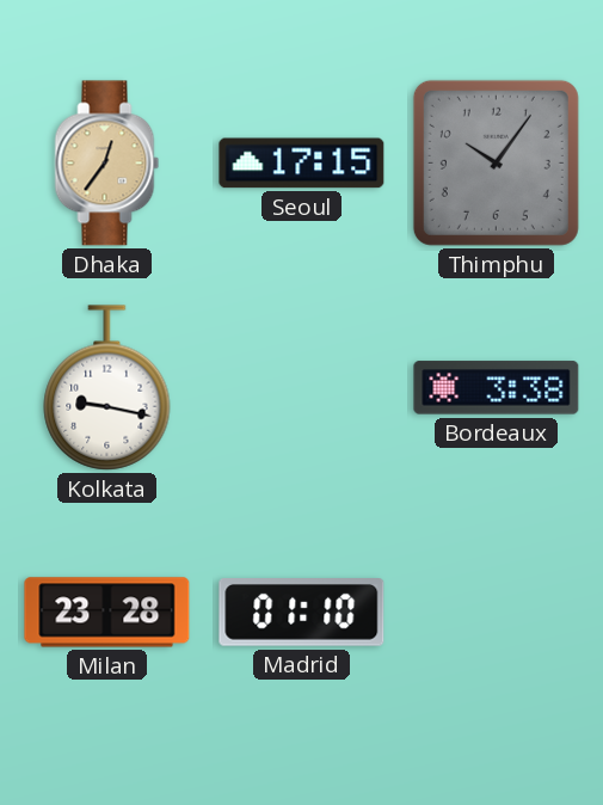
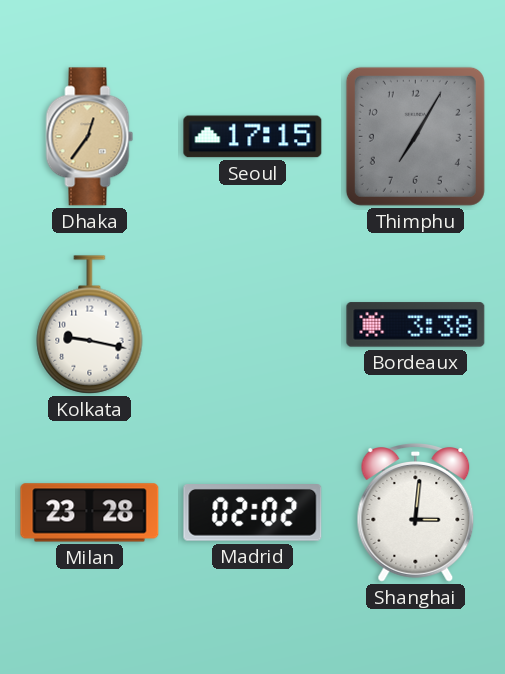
Thimphu: 10:06 -> 7:05 (415, 136)
Madrid: 01:10 -> 02:02 (253, 513)
Shanghai: none -> 3:01 (416, 513)
